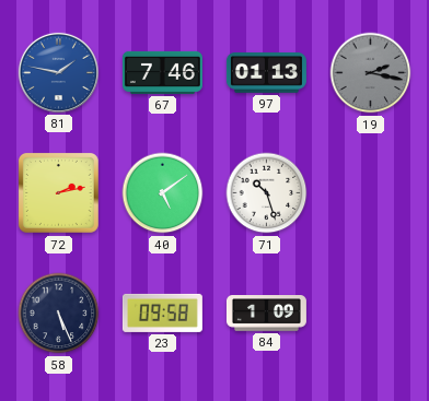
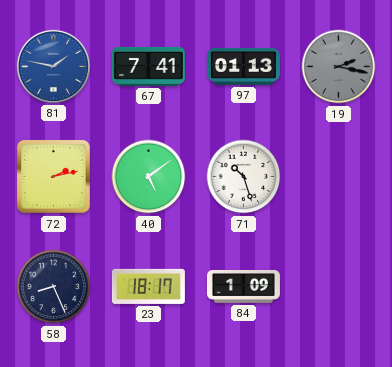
67: 7:46 -> 7:41 (148, 66)
58: 5:26 -> 8:26 (54, 287)
23: 09:58 -> 18:17 (148, 286)
